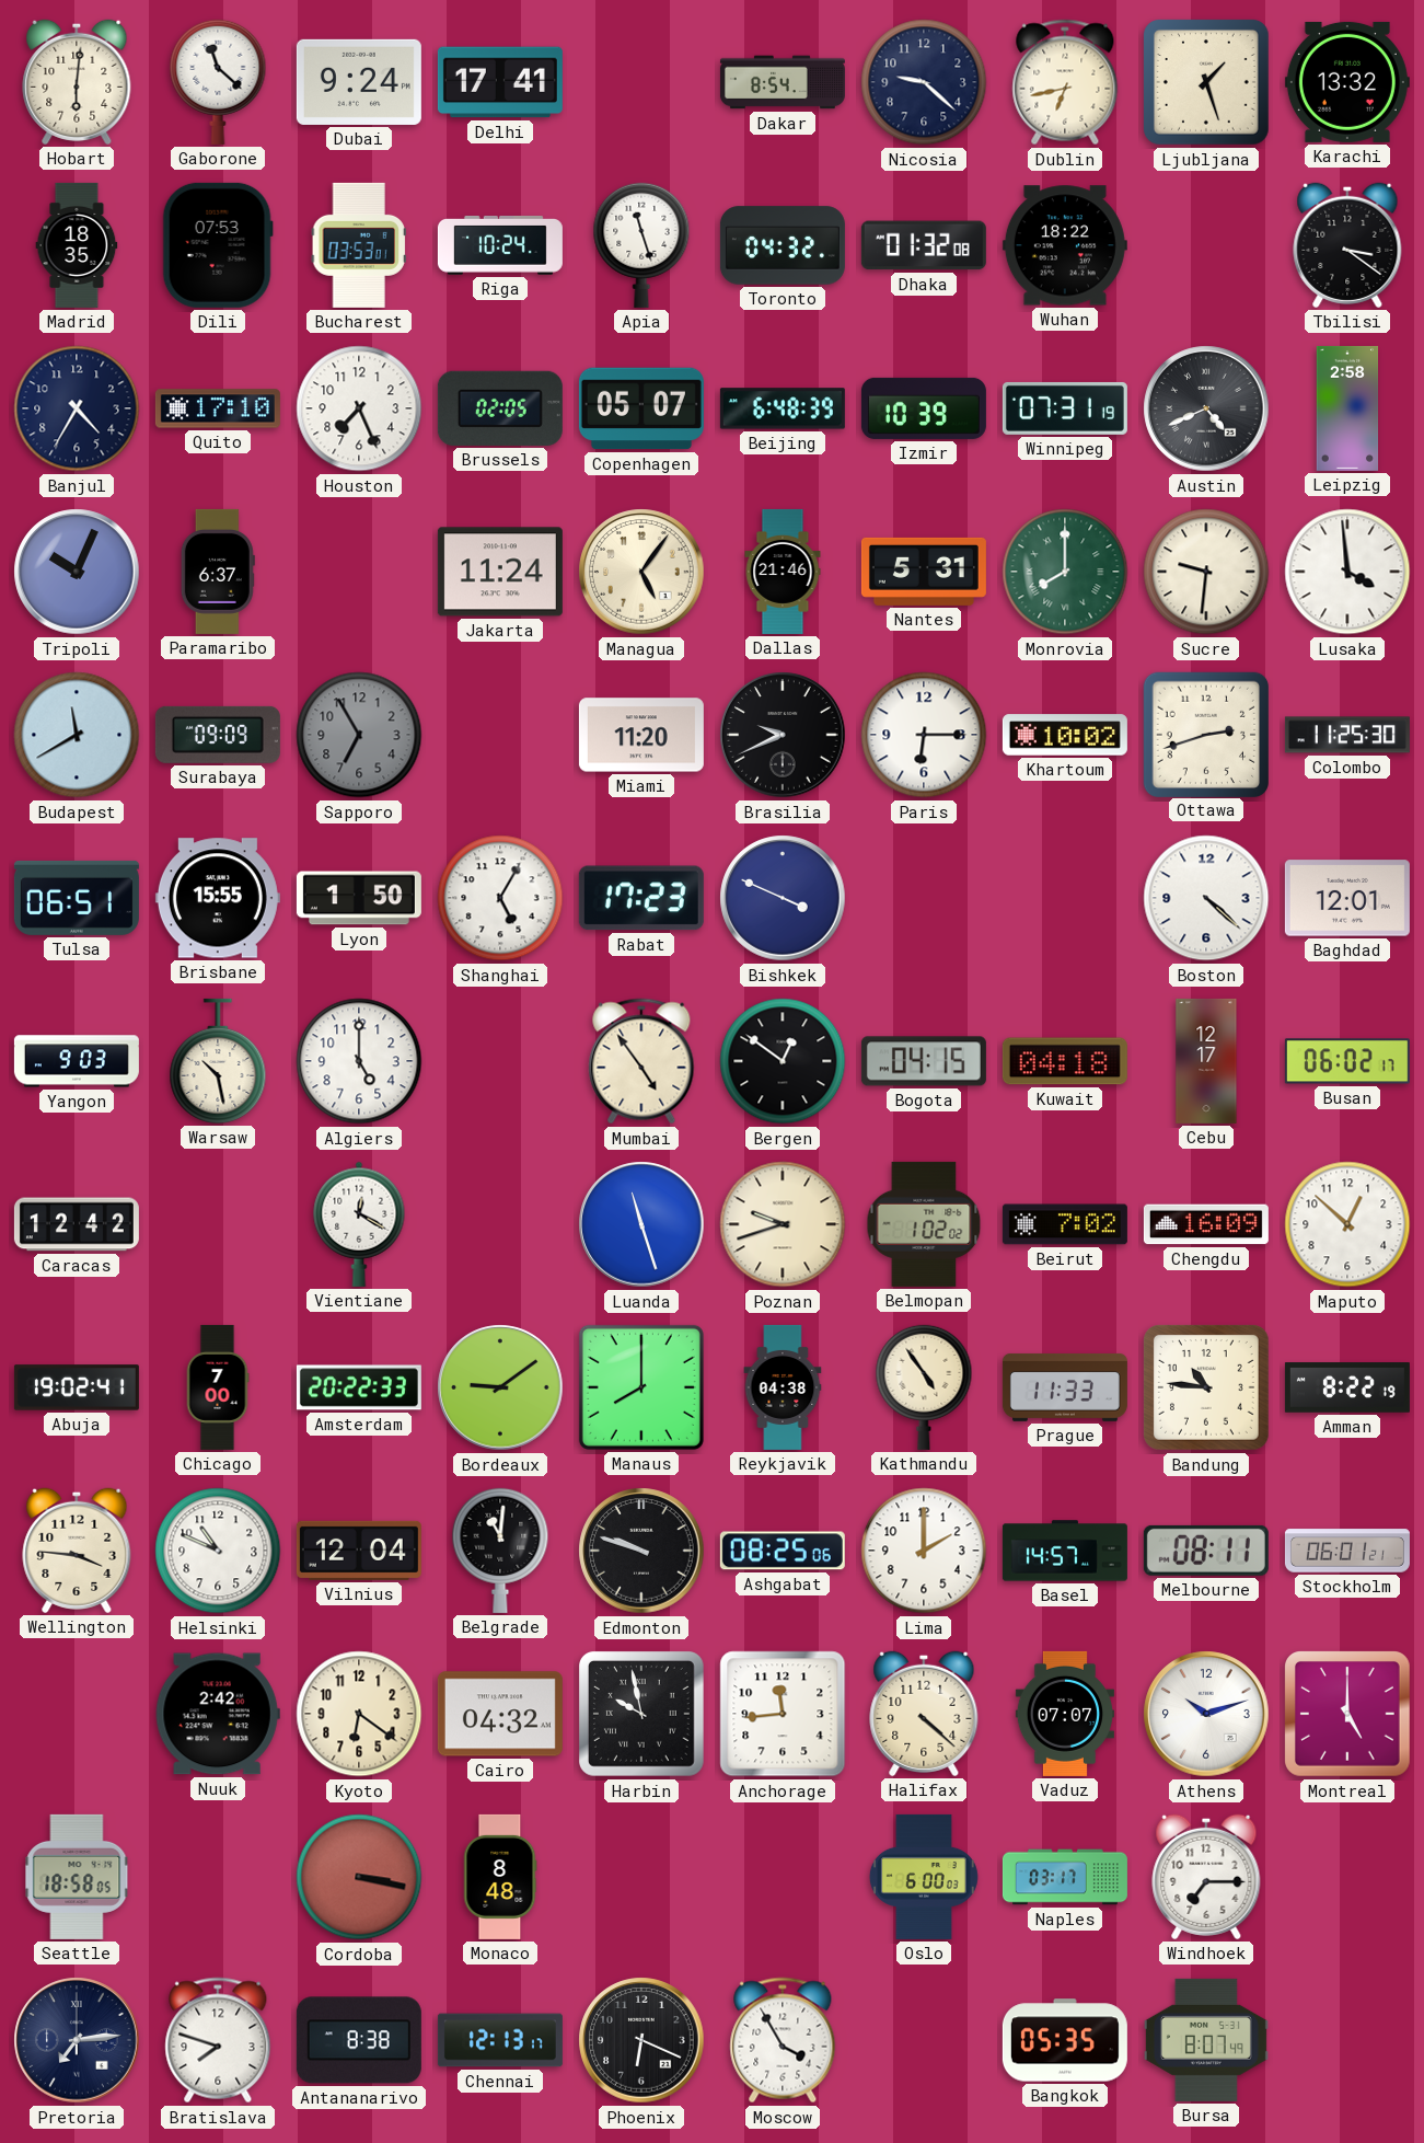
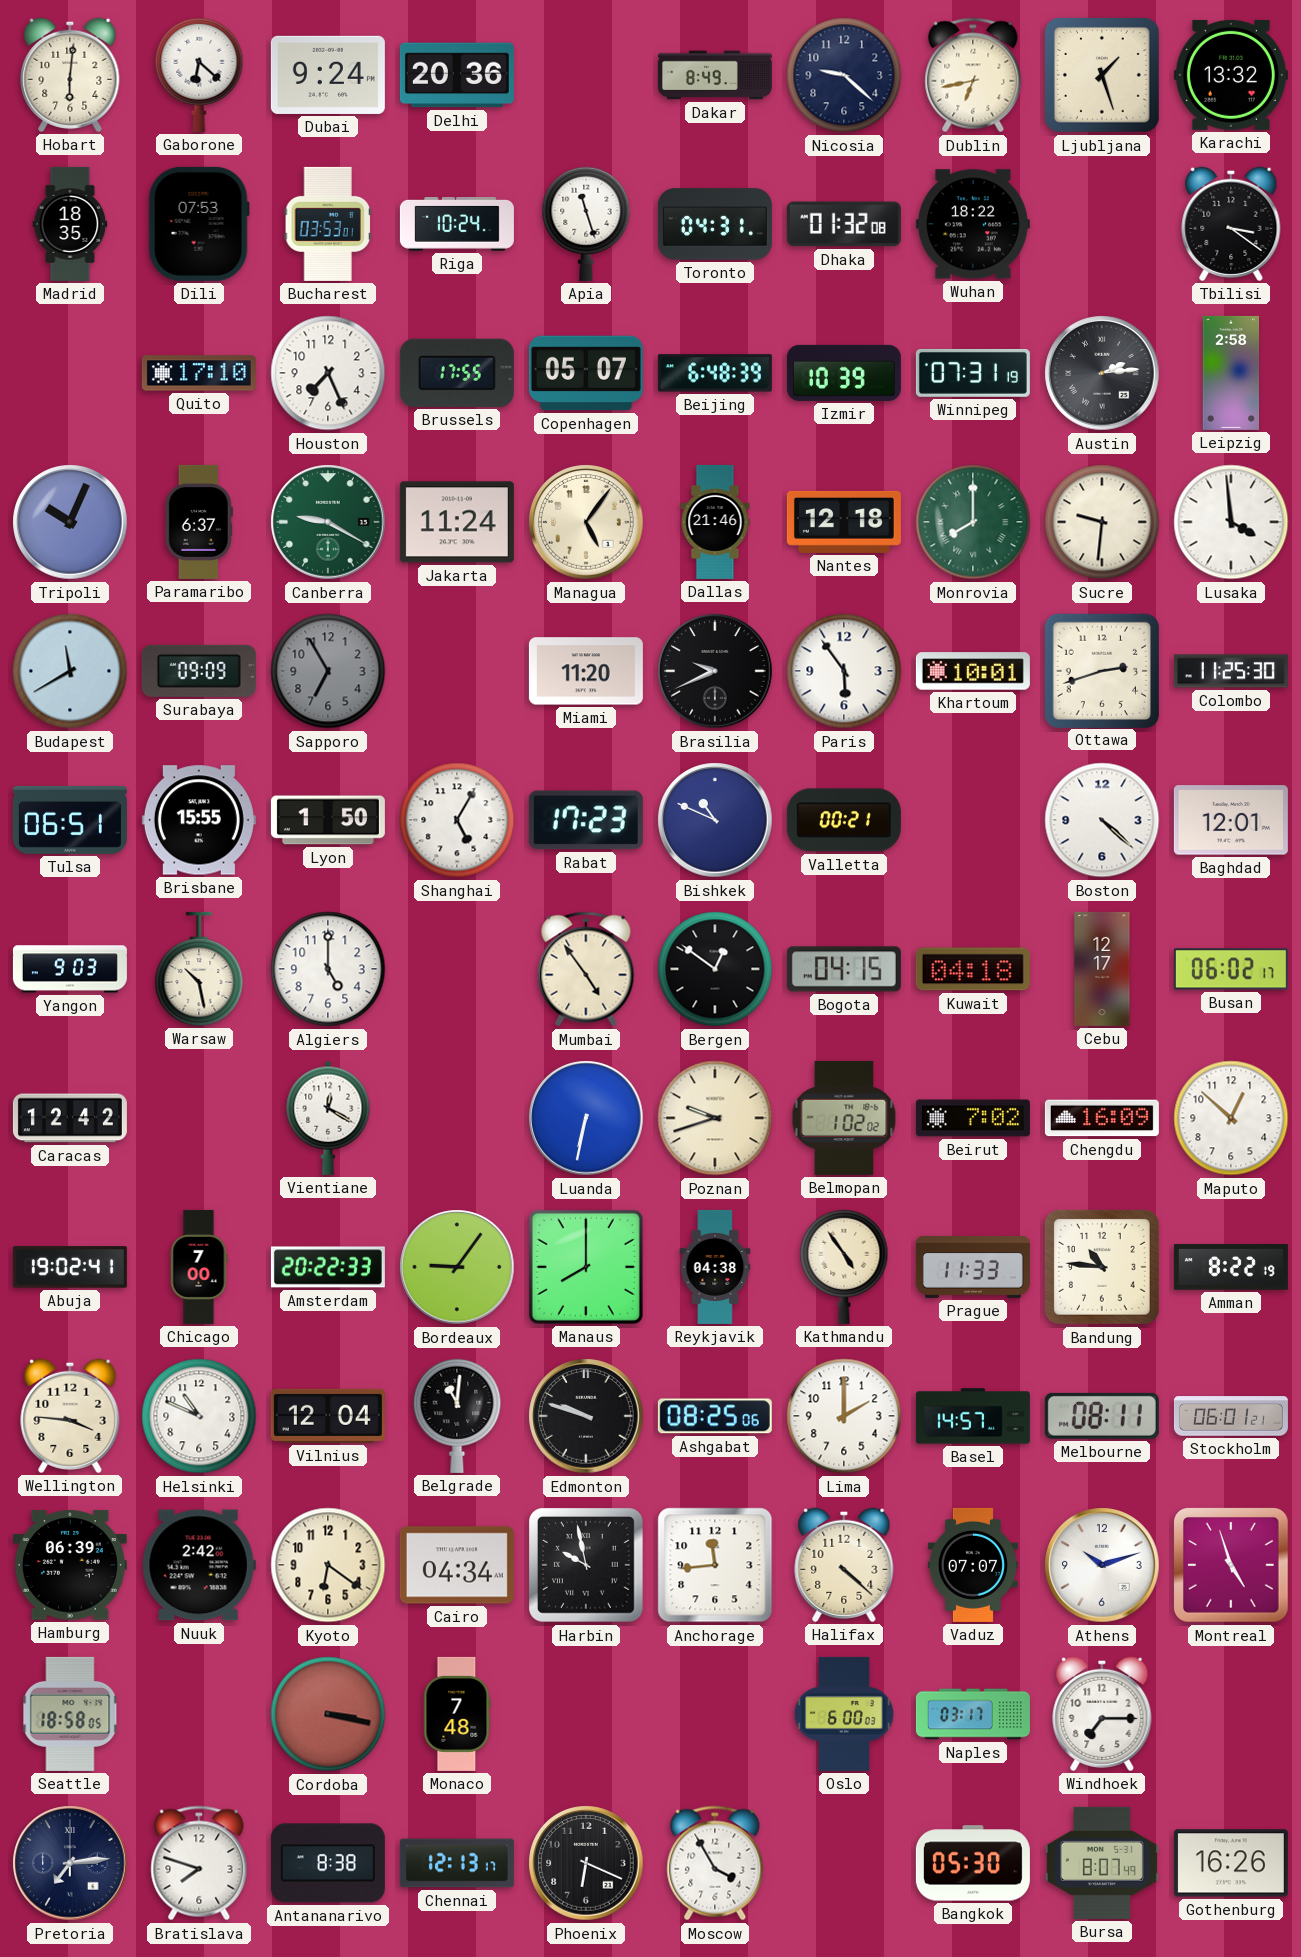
Gaborone: 11:22 -> 6:22 (199, 75)
Delhi: 17:41 -> 20:36 (457, 75)
Dakar: 8:54 -> 8:49 (715, 75)
Toronto: 04:32 -> 04:31 (715, 224)
Banjul: 4:35 -> none (77, 408)
Brussels: 02:05 -> 17:55 (457, 373)
Austin: 4:41 -> 2:14 (1102, 373)
Canberra: none -> 9:20 (328, 522)
Nantes: 5:31 -> 12:18 (844, 522)
Paris: 6:15 -> 5:54 (844, 671)
Khartoum: 10:02 -> 10:01 (973, 671)
Bishkek: 3:49 -> 10:49 (715, 820)
Valletta: none -> 00:21 (844, 820)
Luanda: 11:27 -> 6:32 (586, 1118)
Bordeaux: 9:09 -> 9:06 (457, 1267)
Hamburg: none -> 06:39 (70, 1565)
Cairo: 04:32 -> 04:34 (457, 1565)
Montreal: 5:00 -> 4:57 (1232, 1566)
Monaco: 8:48 -> 7:48 (457, 1714)
Bangkok: 05:35 -> 05:30 (973, 1863)
Gothenburg: none -> 16:26 (1231, 1863)
